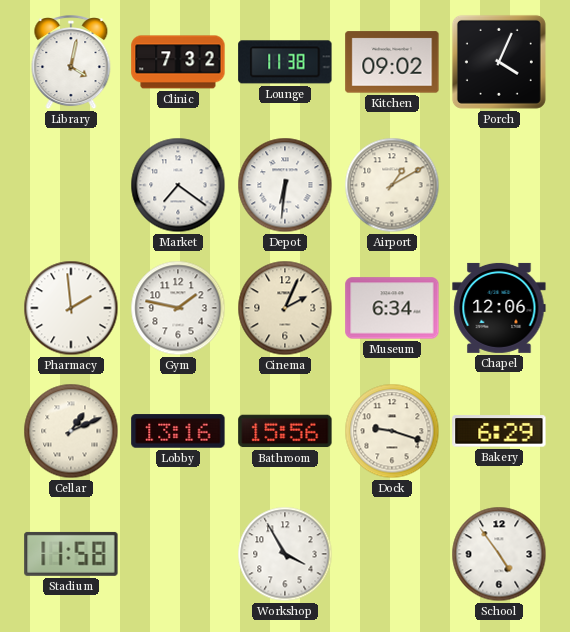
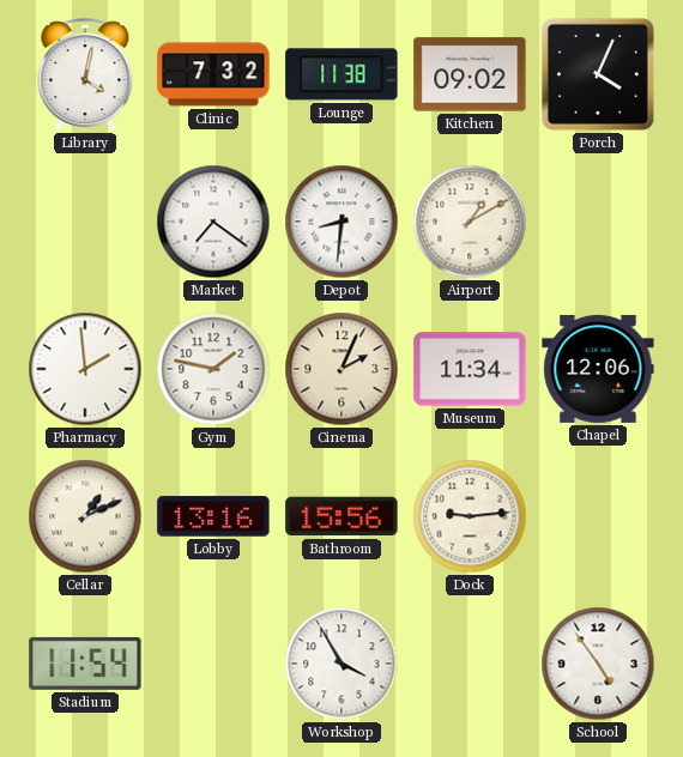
Depot: 6:31 -> 8:31 (341, 222)
Museum: 6:34 -> 11:34 (470, 369)
Dock: 9:18 -> 9:14 (470, 516)
Bakery: 6:29 -> none (499, 431)
Stadium: 11:58 -> 11:54 (85, 664)
